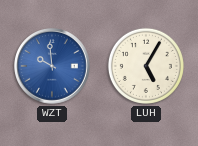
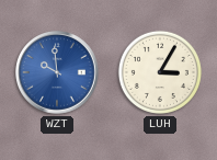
LUH: 5:05 -> 3:05 (160, 72)
